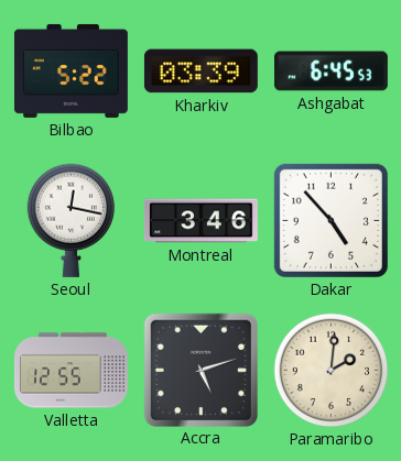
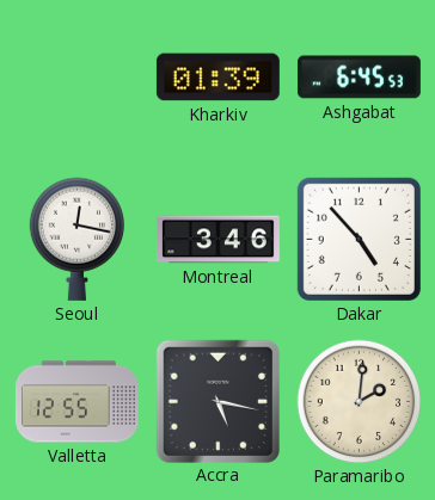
Bilbao: 5:22 -> none (71, 70)
Kharkiv: 03:39 -> 01:39 (217, 78)
Accra: 5:12 -> 5:17 (217, 401)
